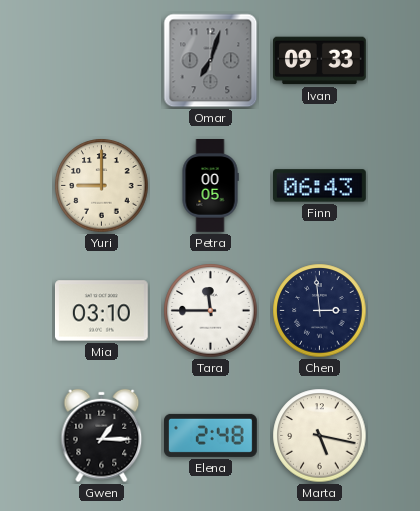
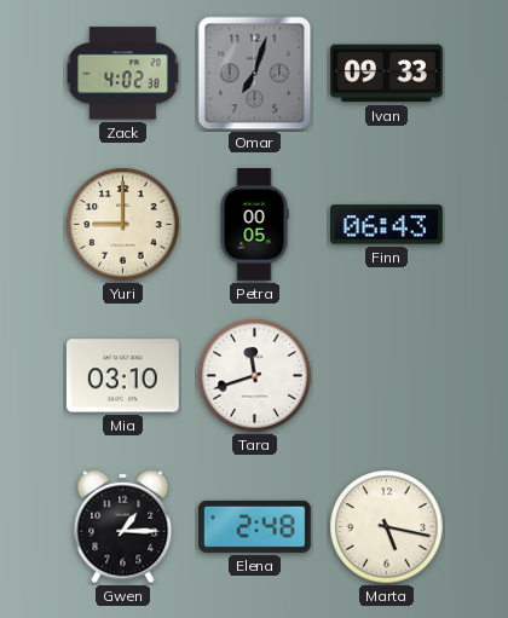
Zack: none -> 4:02 (123, 74)
Tara: 11:45 -> 11:42 (255, 376)
Chen: 2:59 -> none (320, 311)
